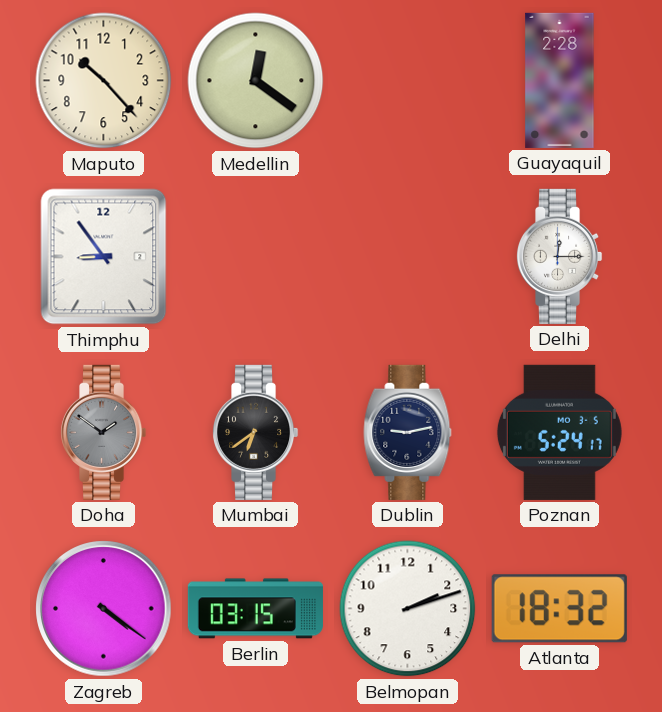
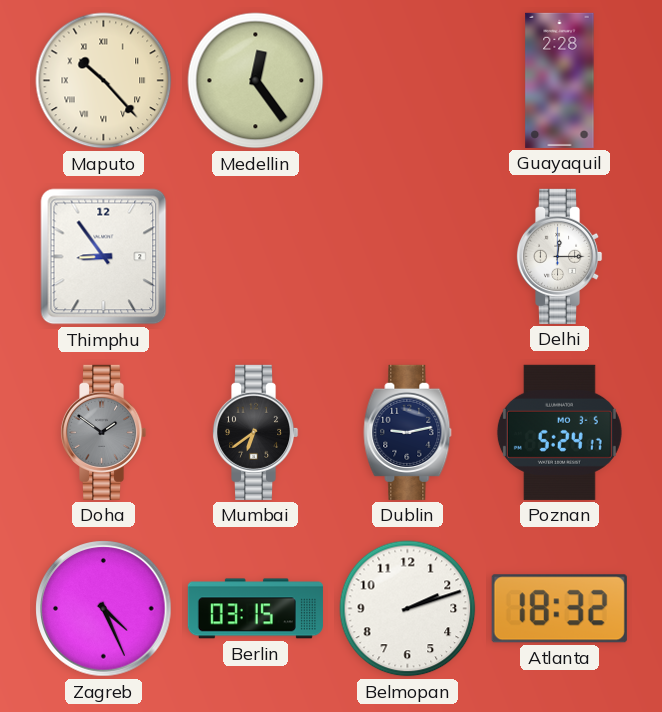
Maputo numerals: Arabic -> Roman (104, 81)
Medellin: 12:21 -> 12:24 (256, 81)
Zagreb: 4:21 -> 4:26 (104, 609)
